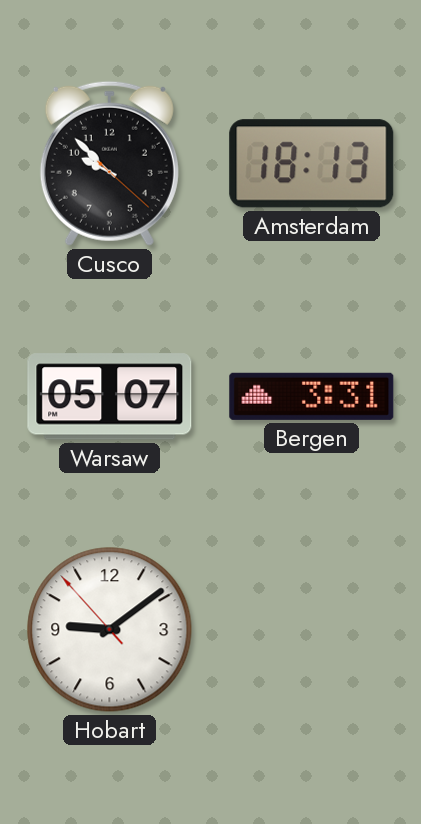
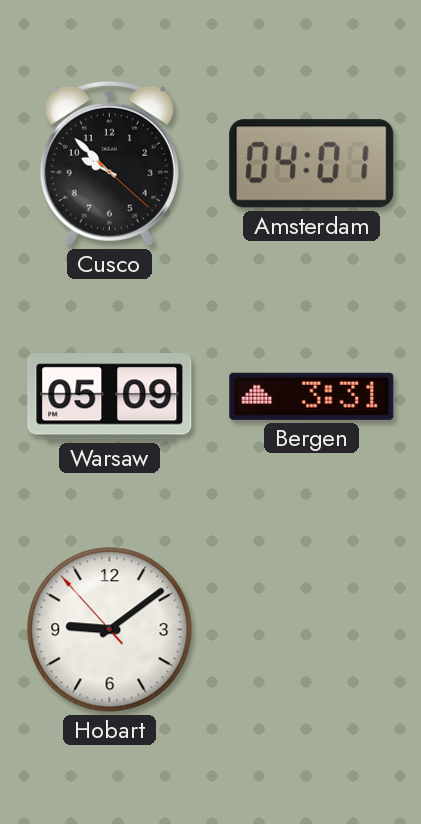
Amsterdam: 18:13 -> 04:01 (312, 164)
Warsaw: 05:07 -> 05:09 (110, 397)
